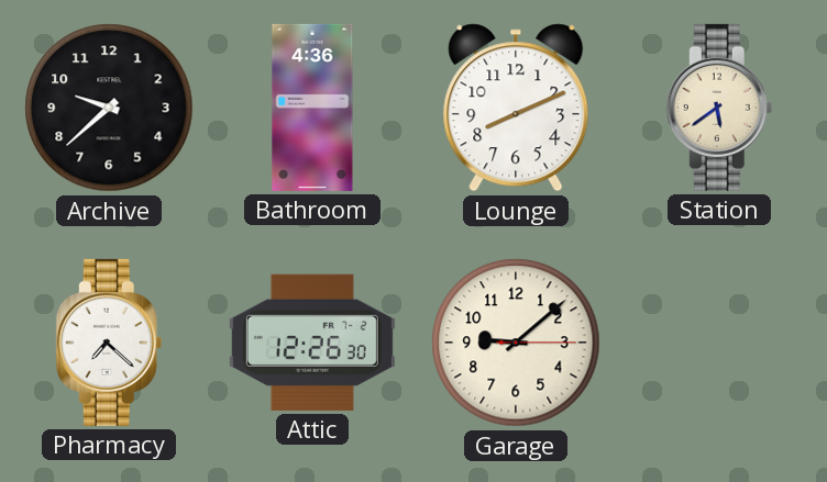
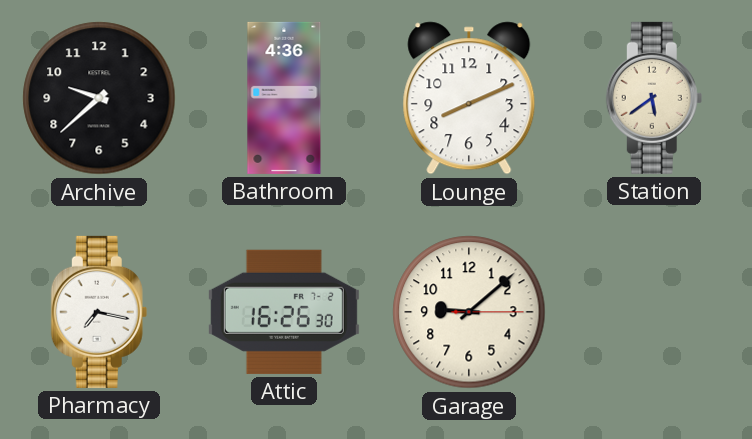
Pharmacy: 7:22 -> 7:17 (99, 312)
Attic: 12:26 -> 16:26 (284, 312)
